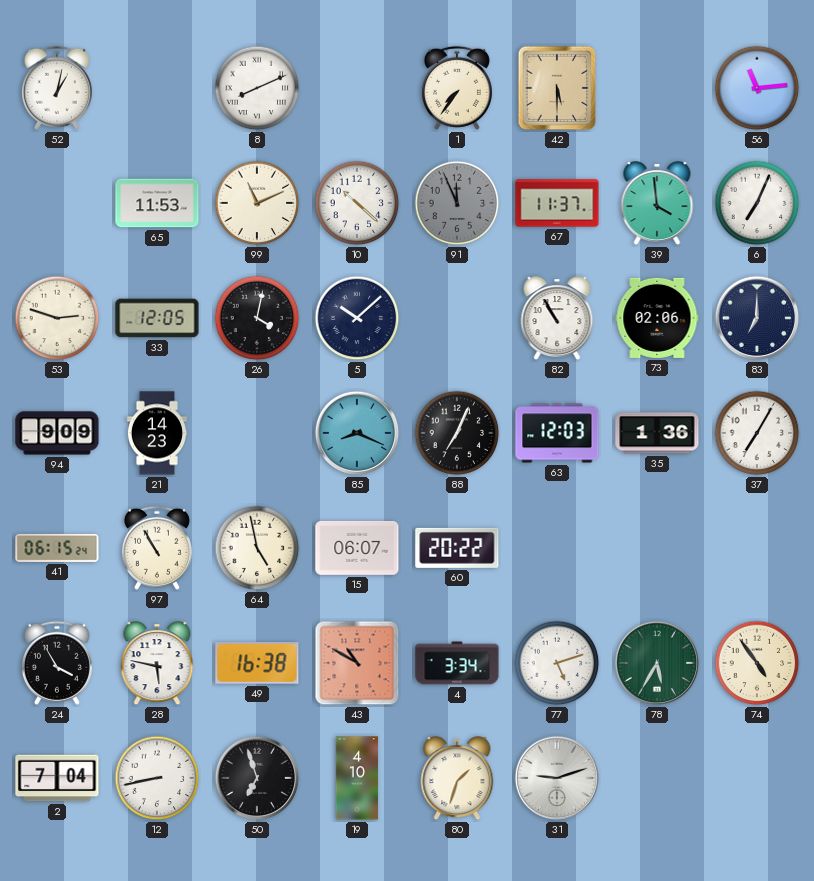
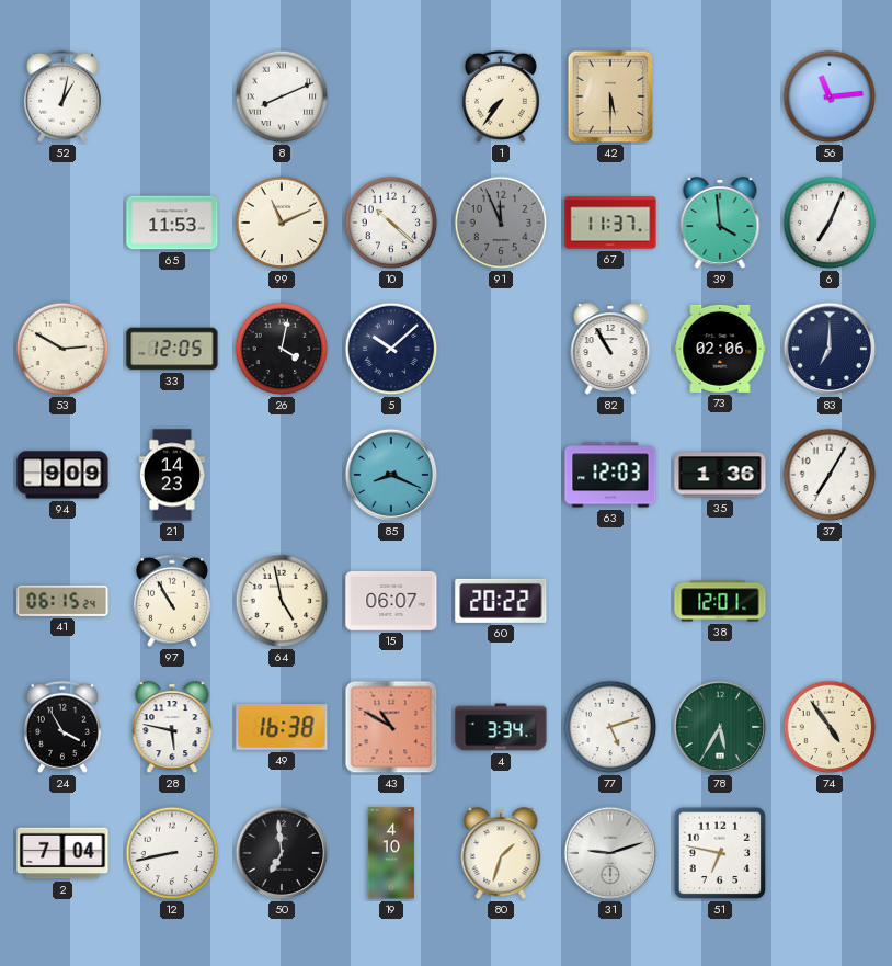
53: 2:48 -> 2:50 (62, 349)
88: 7:04 -> none (457, 433)
38: none -> 12:01 (720, 601)
50: 6:57 -> 6:59 (282, 853)
51: none -> 6:47 (720, 853)
